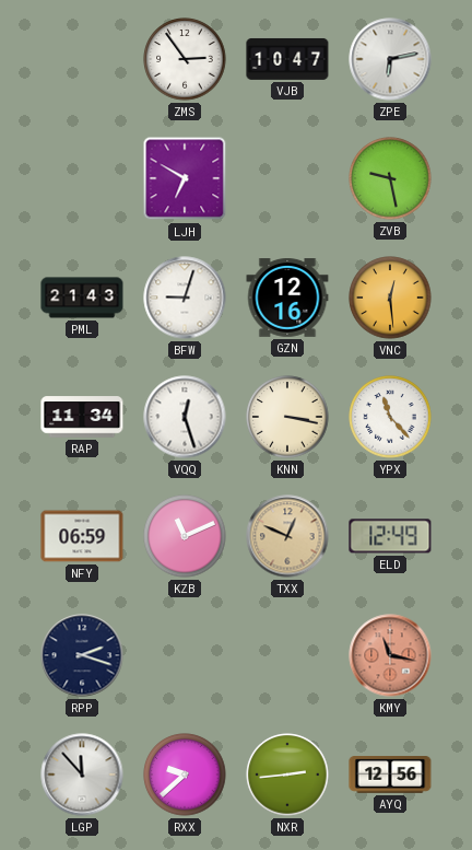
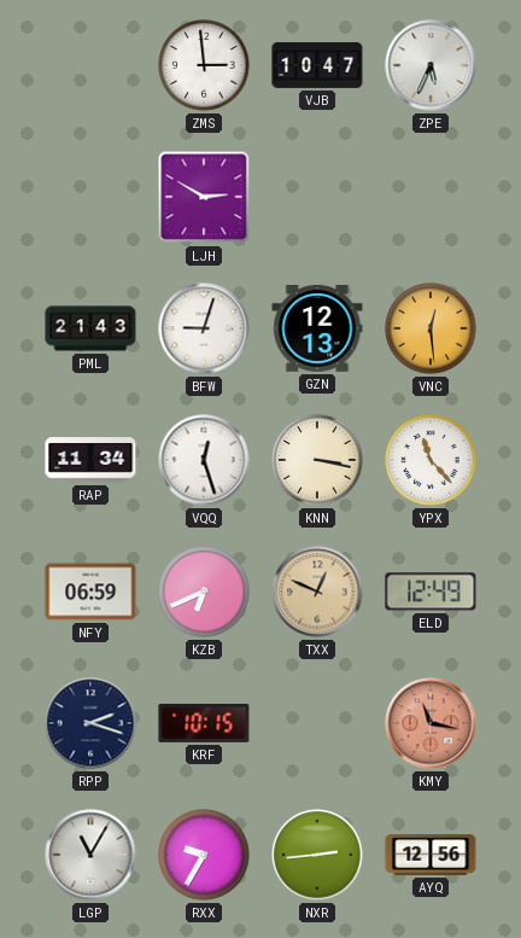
ZMS: 2:54 -> 2:59 (204, 65)
ZPE: 6:13 -> 5:34 (431, 65)
LJH: 6:50 -> 2:50 (204, 197)
ZVB: 9:28 -> none (390, 178)
GZN: 12:16 -> 12:13 (317, 330)
KZB: 11:11 -> 6:41 (204, 592)
KRF: none -> 10:15 (204, 723)
LGP: 11:53 -> 11:05 (90, 855)
RXX: 9:38 -> 9:35 (204, 855)
